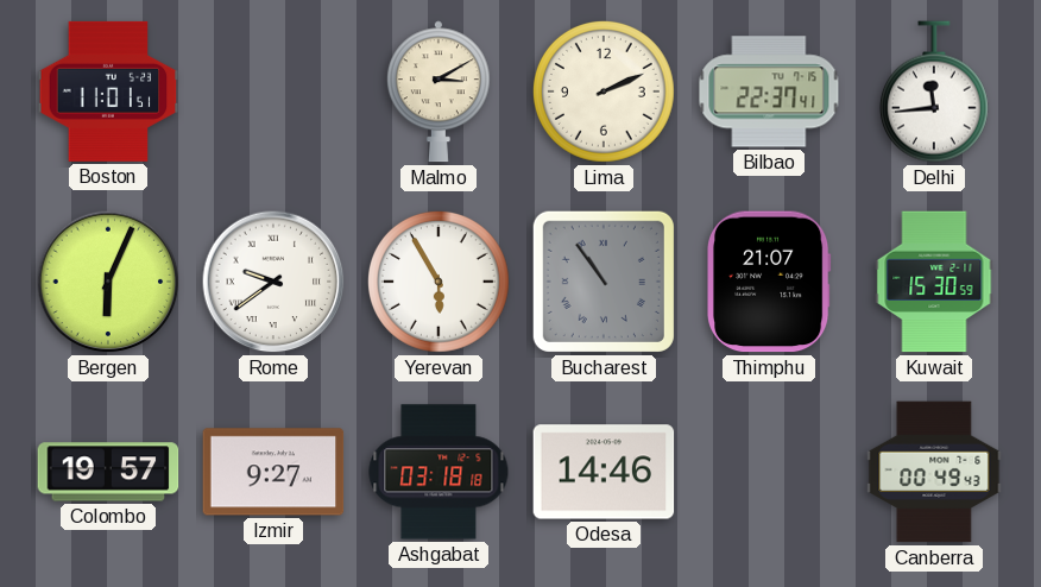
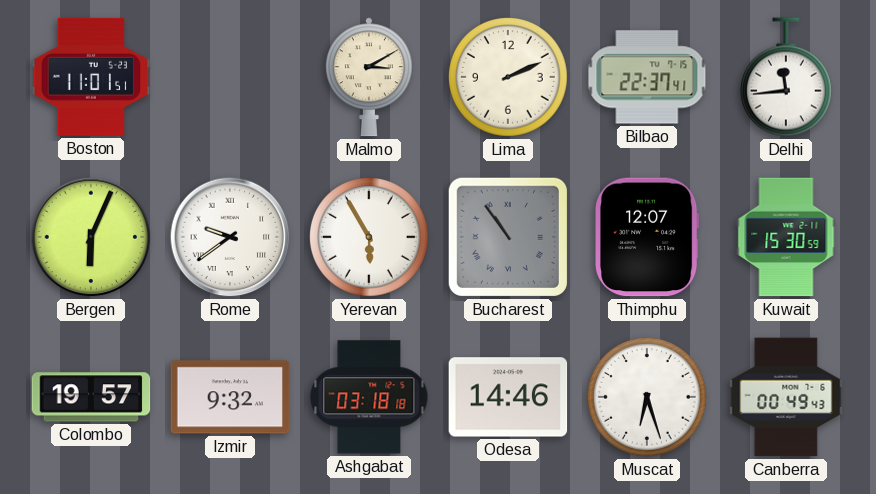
Thimphu: 21:07 -> 12:07 (648, 237)
Izmir: 9:27 -> 9:32 (230, 397)
Muscat: none -> 6:27 (647, 397)
